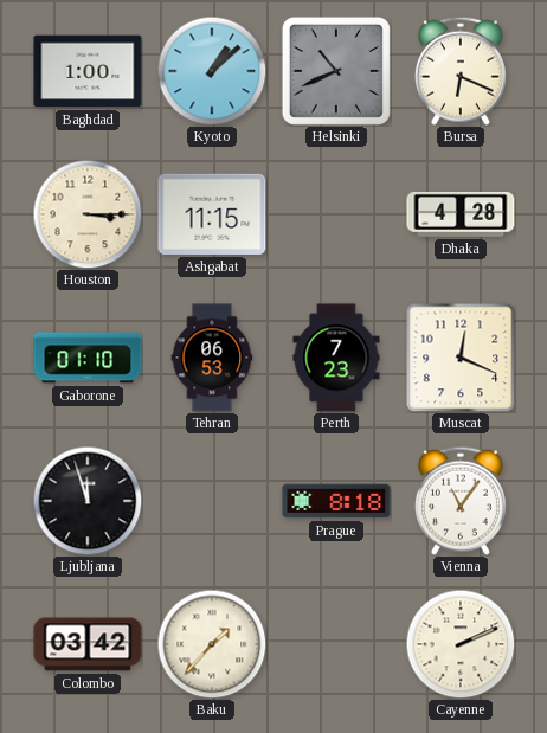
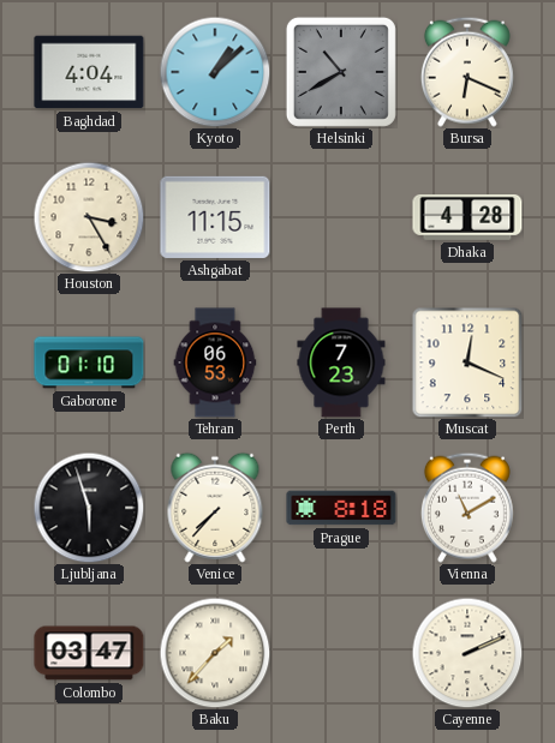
Baghdad: 1:00 -> 4:04 (89, 72)
Helsinki: 10:41 -> 10:40 (341, 72)
Houston: 3:15 -> 3:25 (89, 217)
Ljubljana: 11:57 -> 5:57 (89, 508)
Venice: none -> 7:37 (215, 508)
Vienna: 11:06 -> 11:10 (467, 508)
Colombo: 03:42 -> 03:47 (89, 653)
